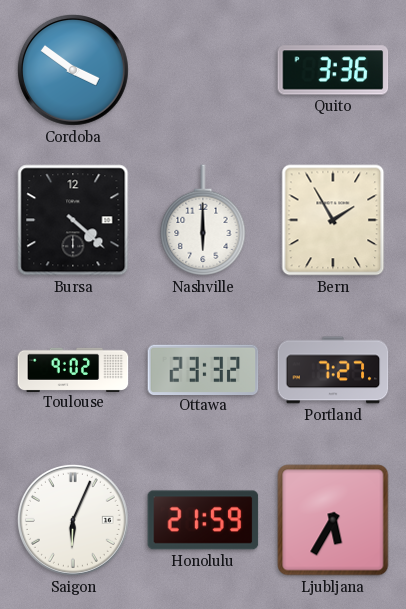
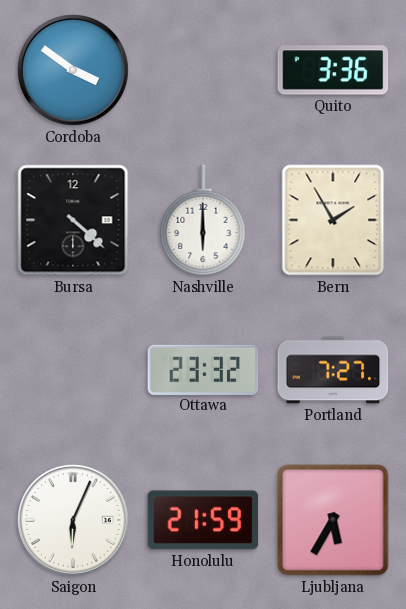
Toulouse: 9:02 -> none (73, 369)
